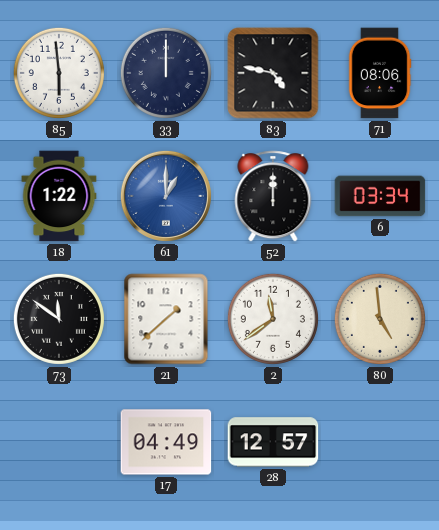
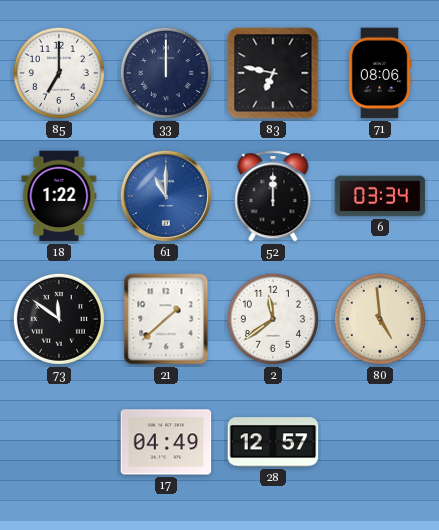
85: 5:59 -> 7:00 (59, 73)
83: 4:47 -> 6:47 (273, 73)
61: 1:00 -> 11:00 (166, 196)
